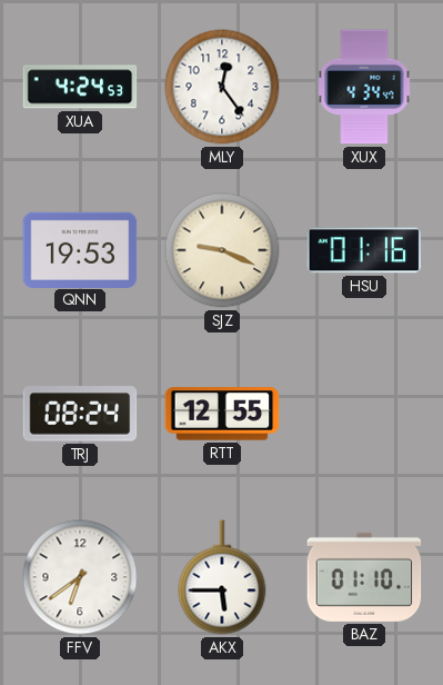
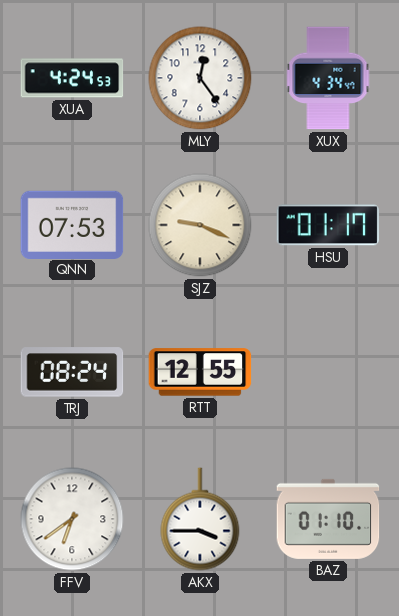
QNN: 19:53 -> 07:53 (72, 224)
HSU: 01:16 -> 01:17 (328, 225)
AKX: 5:45 -> 3:45 (200, 519)
